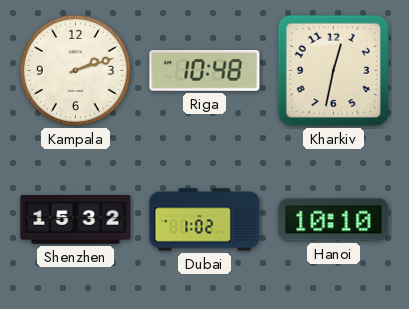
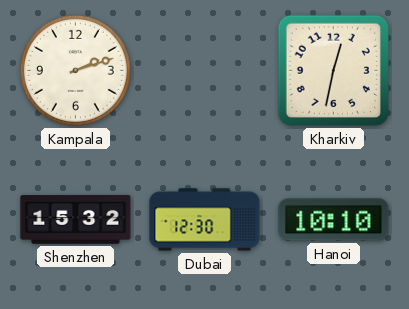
Riga: 10:48 -> none (205, 70)
Dubai: 1:02 -> 12:30 (205, 220)
